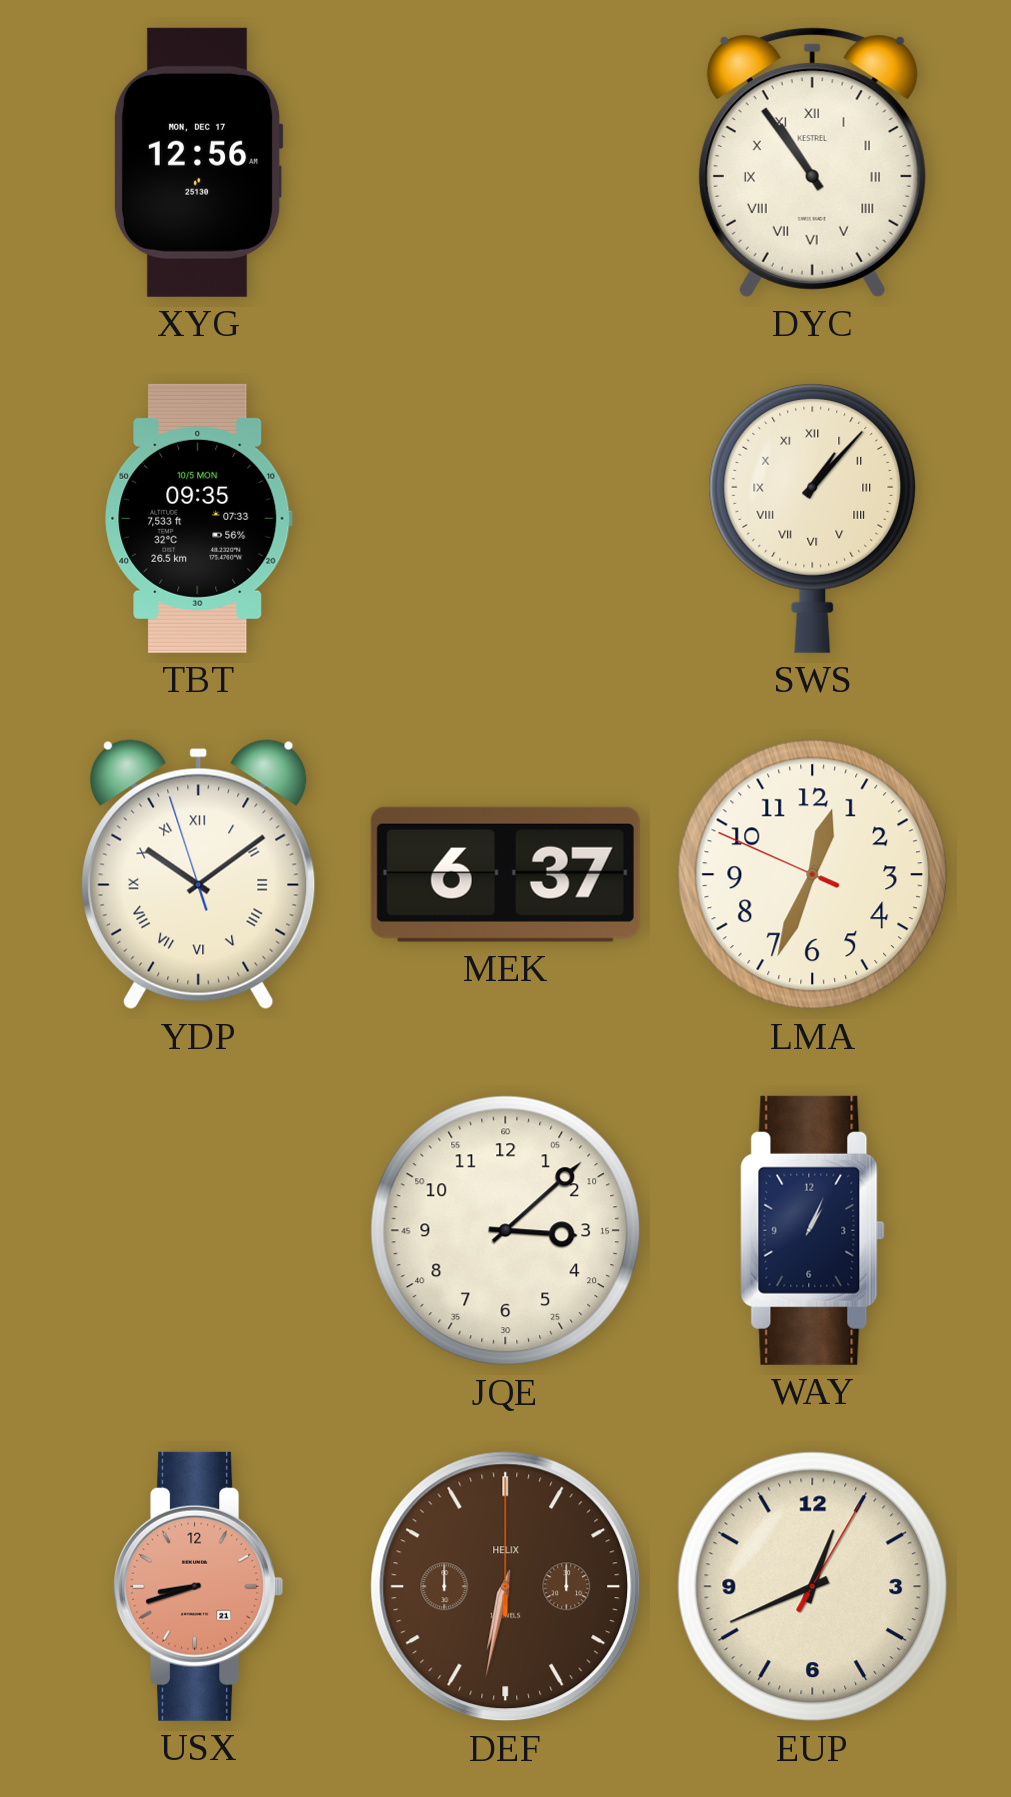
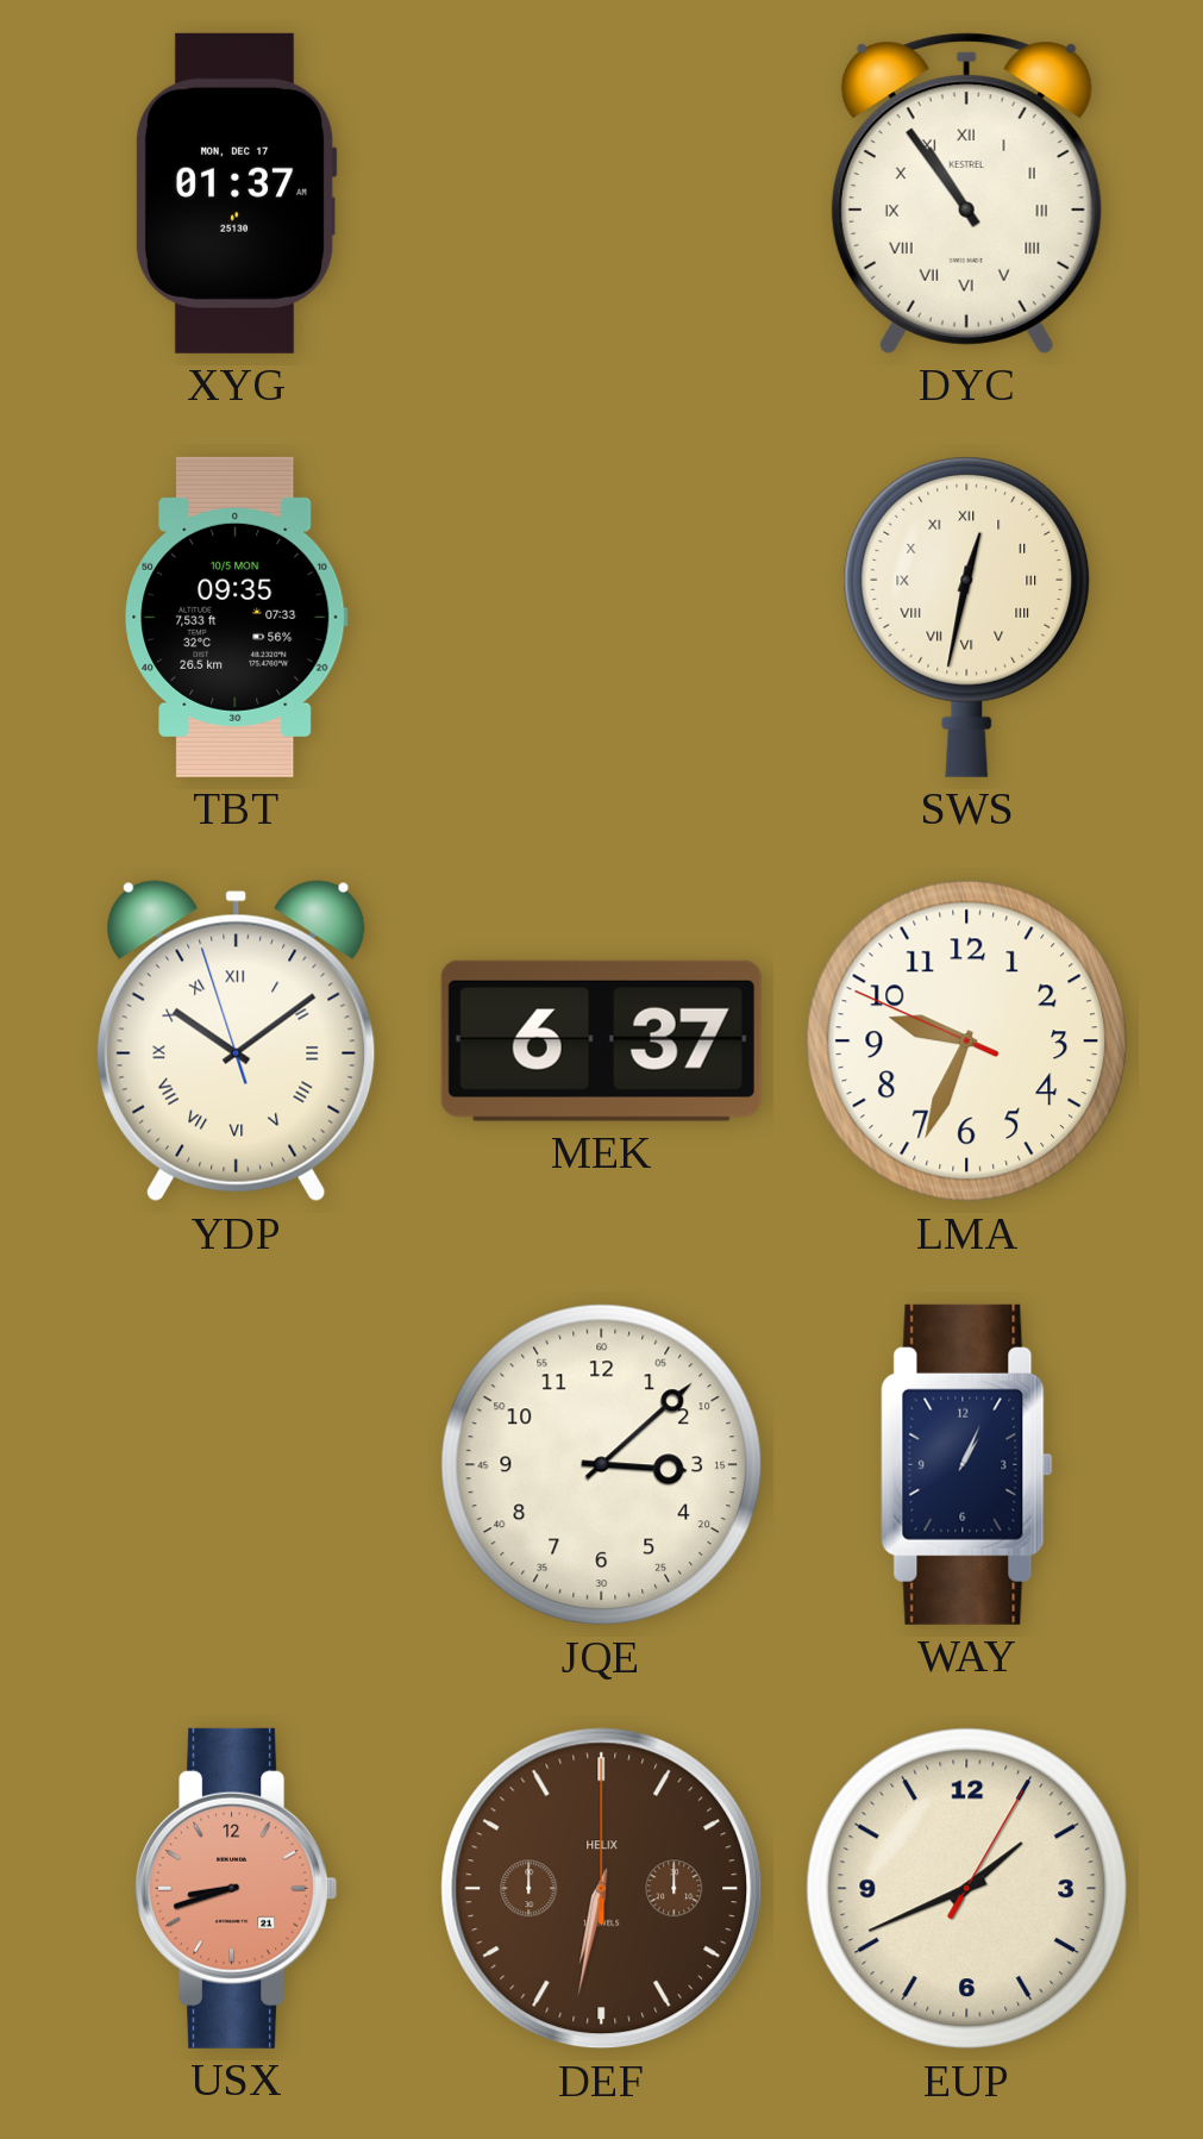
XYG: 12:56 -> 01:37 (236, 193)
SWS: 1:07 -> 12:32 (967, 618)
LMA: 12:33 -> 9:33 (967, 1042)
EUP: 12:41 -> 1:41 (967, 1889)
